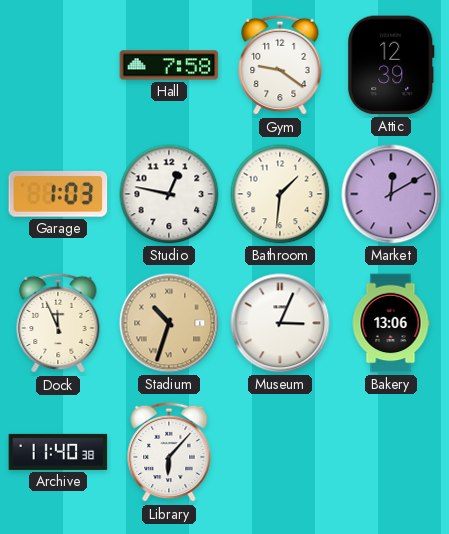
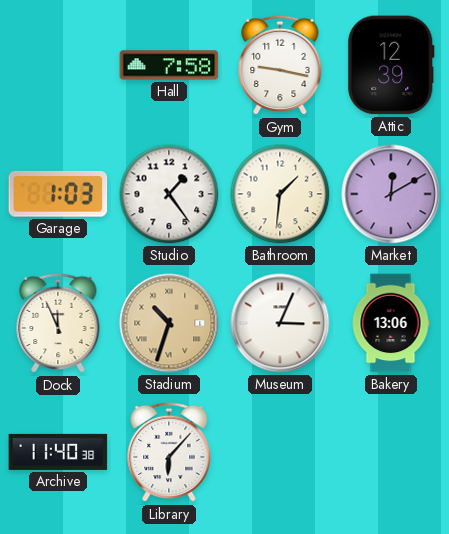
Gym: 9:21 -> 9:17 (280, 65)
Studio: 12:47 -> 1:24 (169, 194)
